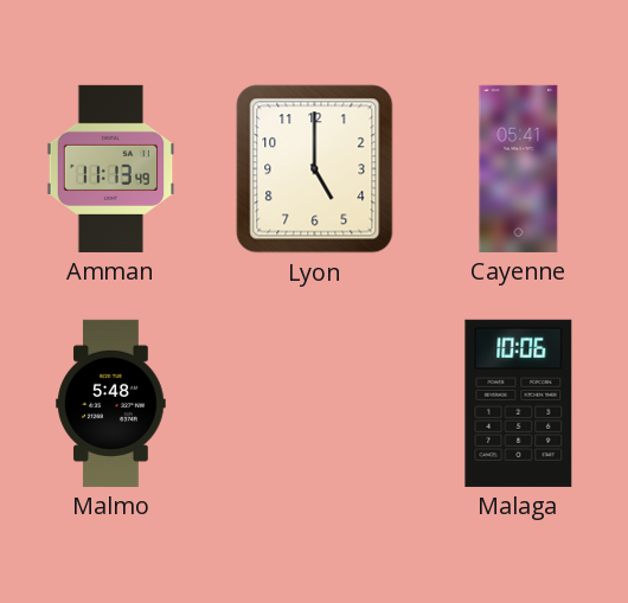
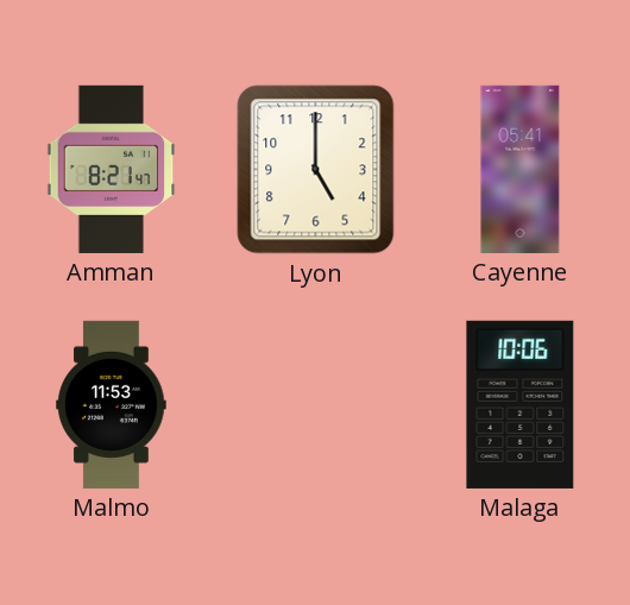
Amman: 11:13 -> 8:21 (112, 169)
Malmo: 5:48 -> 11:53 (112, 404)
